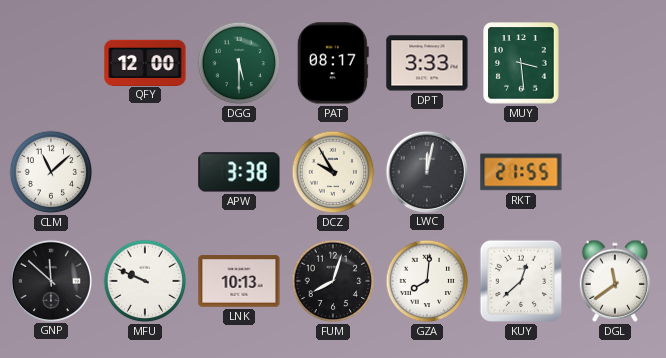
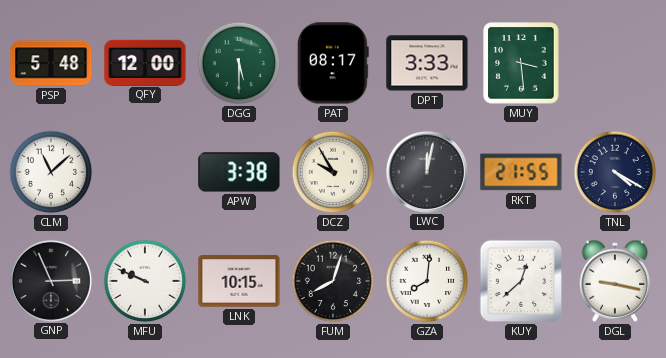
PSP: none -> 5:48 (51, 63)
TNL: none -> 4:20 (615, 172)
GNP: 11:52 -> 2:56 (50, 280)
LNK: 10:13 -> 10:15 (239, 281)
DGL: 11:39 -> 9:17 (615, 281)
